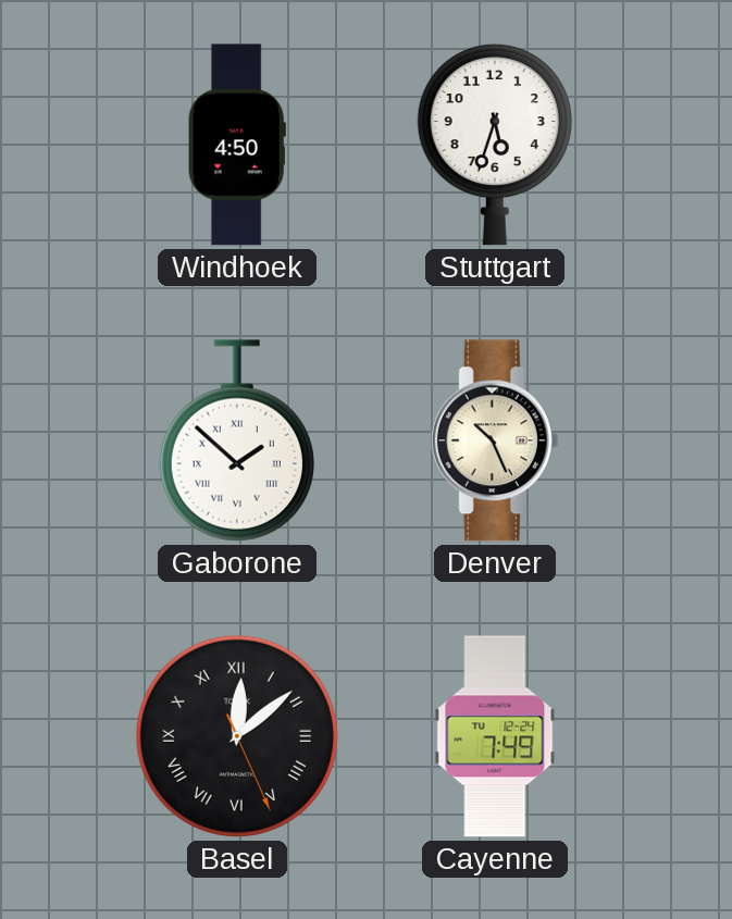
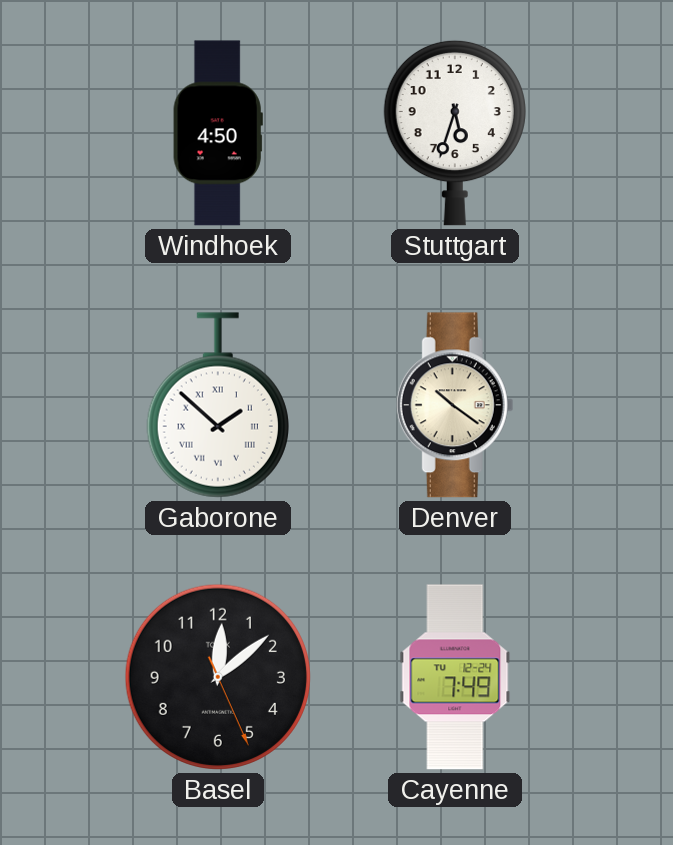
Denver: 10:26 -> 10:21 (455, 405)
Basel numerals: Roman -> Arabic (218, 677)
